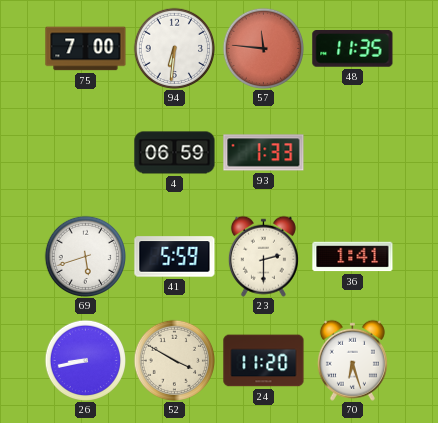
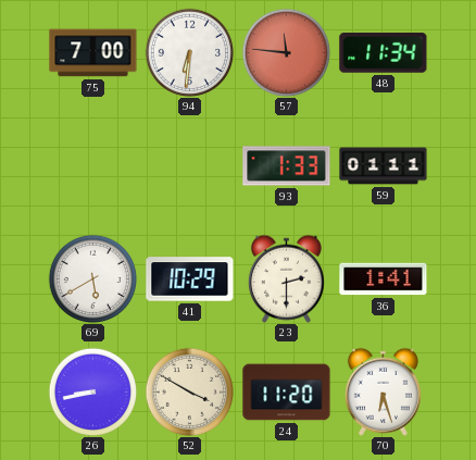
48: 11:35 -> 11:34 (384, 53)
4: 06:59 -> none (175, 153)
59: none -> 01:11 (384, 166)
69: 5:42 -> 5:40 (92, 278)
41: 5:59 -> 10:29 (190, 279)
